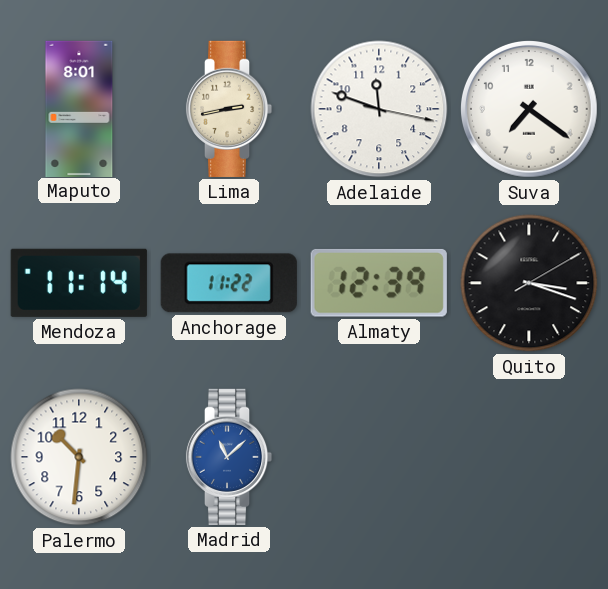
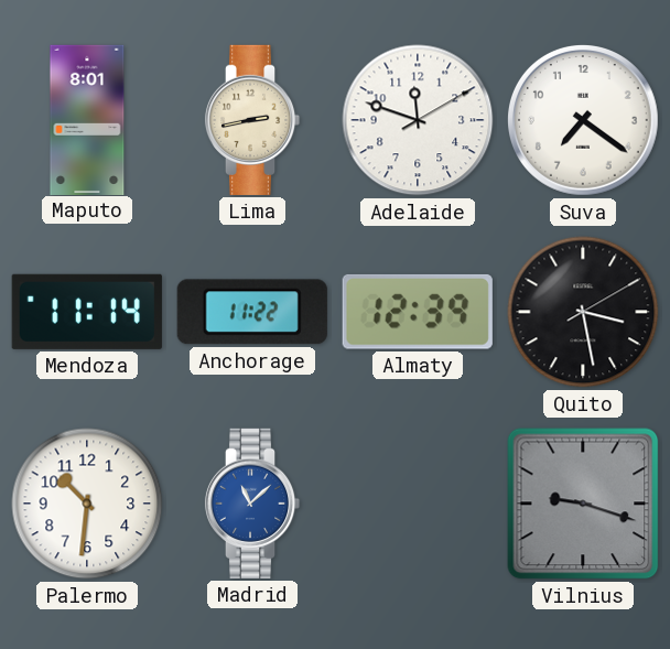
Adelaide: 11:48:17 -> 11:48:10 (418, 120)
Quito: 3:18 -> 3:28 (583, 312)
Vilnius: none -> 9:18 (583, 504)
